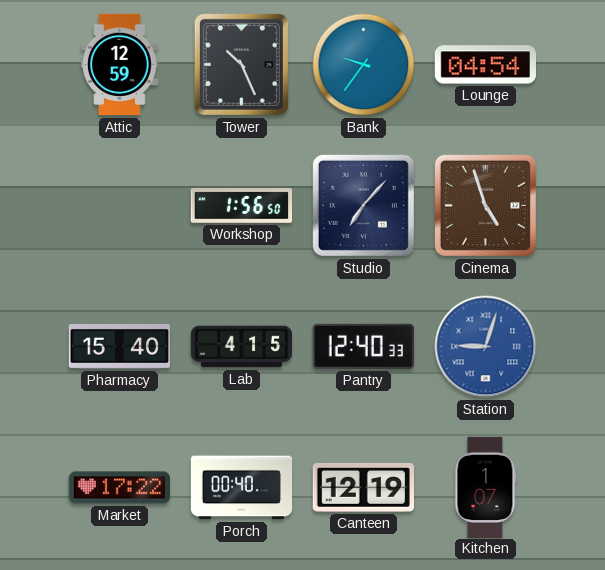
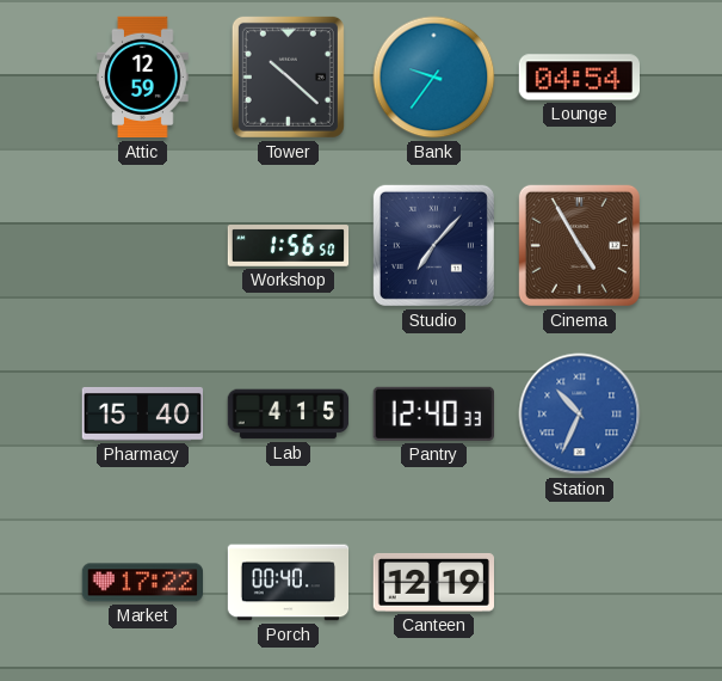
Tower: 10:26 -> 10:22 (288, 76)
Cinema: 4:57 -> 4:55 (579, 245)
Station: 9:03 -> 10:34 (580, 415)
Kitchen: 1:07 -> none (486, 487)
